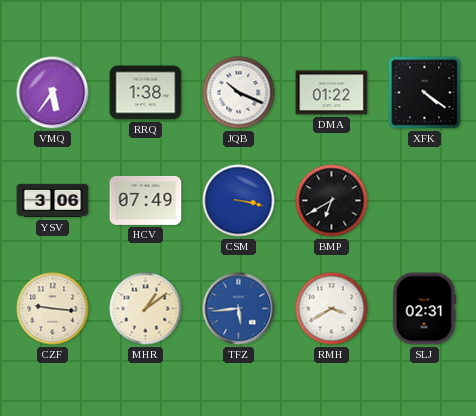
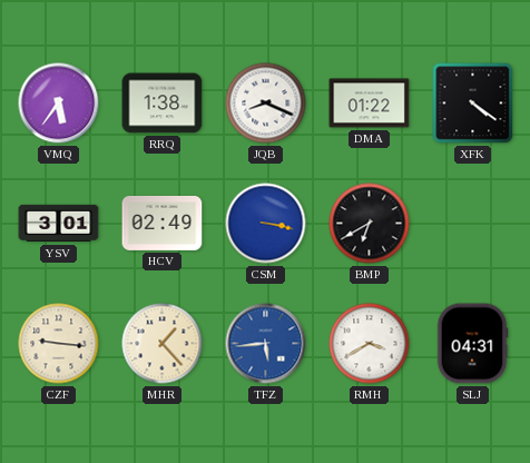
JQB: 10:19 -> 8:19 (266, 104)
YSV: 3:06 -> 3:01 (59, 224)
HCV: 07:49 -> 02:49 (163, 223)
MHR: 1:09 -> 1:23 (163, 344)
SLJ: 02:31 -> 04:31 (472, 344)
